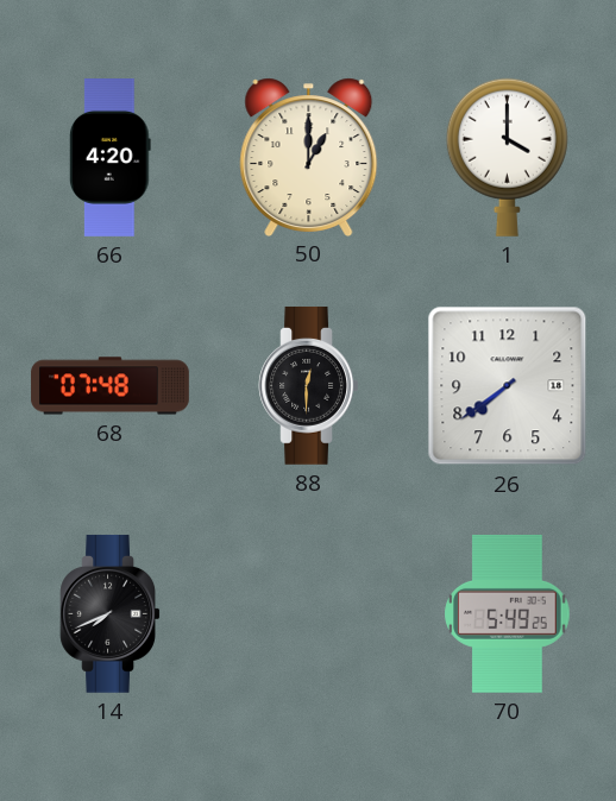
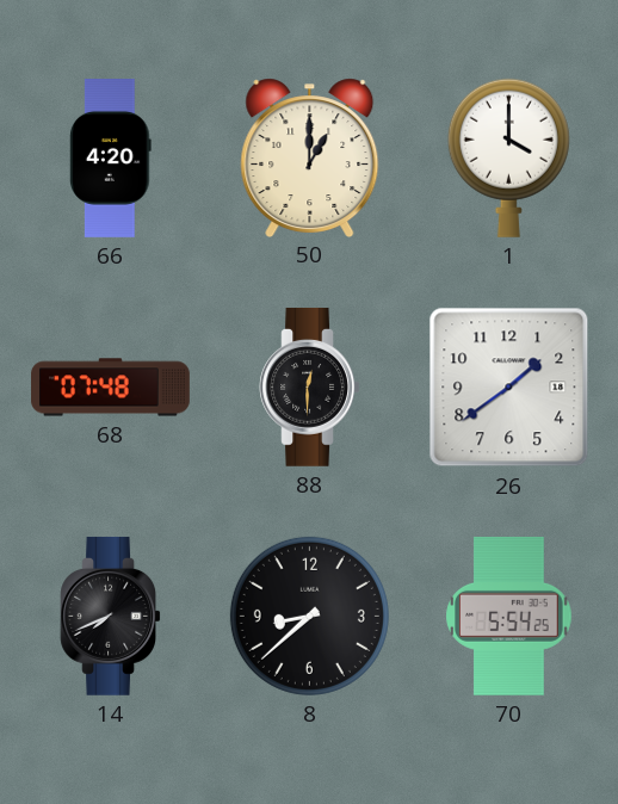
26: 7:39 -> 1:39 (509, 388)
8: none -> 8:38 (309, 616)
70: 5:49 -> 5:54 (509, 617)
